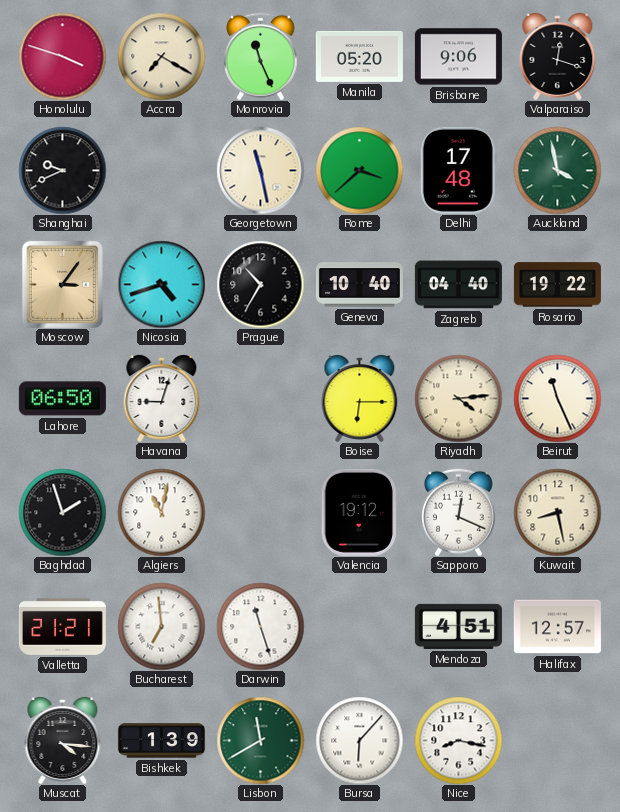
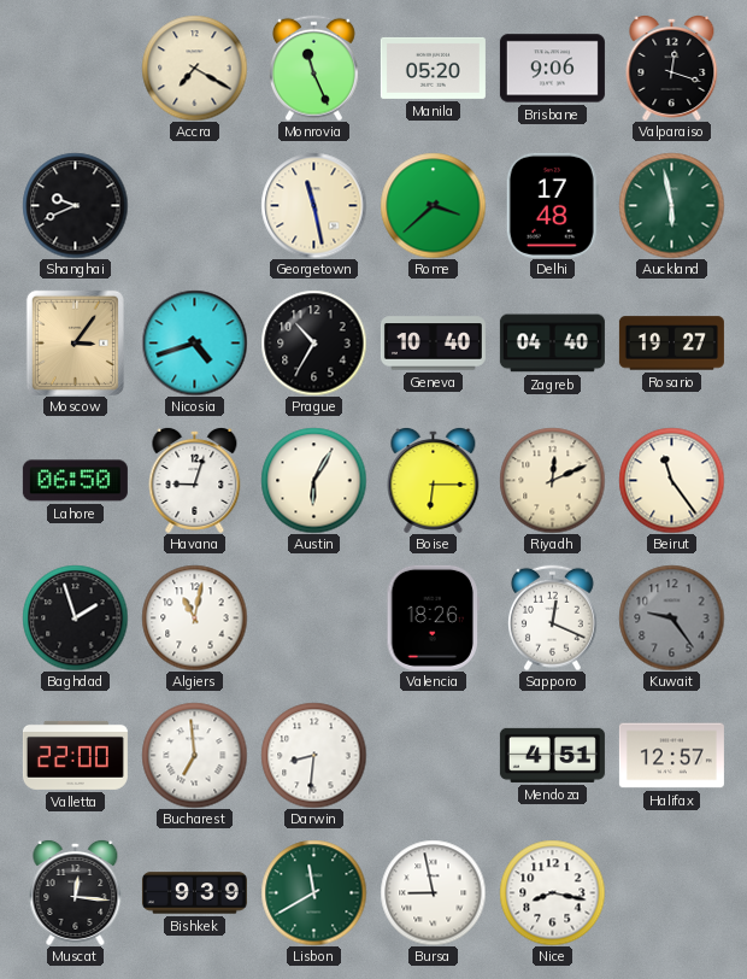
Honolulu: 3:48 -> none (62, 56)
Auckland: 3:58 -> 5:58 (671, 205)
Rosario: 19:22 -> 19:27 (671, 344)
Austin: none -> 6:05 (313, 480)
Riyadh: 4:14 -> 12:11 (552, 480)
Beirut: 11:26 -> 11:24 (671, 480)
Valencia: 19:12 -> 18:26 (433, 617)
Kuwait: 8:28 -> 9:24 (671, 617)
Kuwait dial: cream -> grey (671, 617)
Valletta: 21:21 -> 22:00 (75, 755)
Darwin: 11:27 -> 8:31 (313, 755)
Muscat: 4:16 -> 12:16 (76, 892)
Bishkek: 1:39 -> 9:39 (194, 893)
Bursa: 6:07 -> 8:58 (433, 892)
